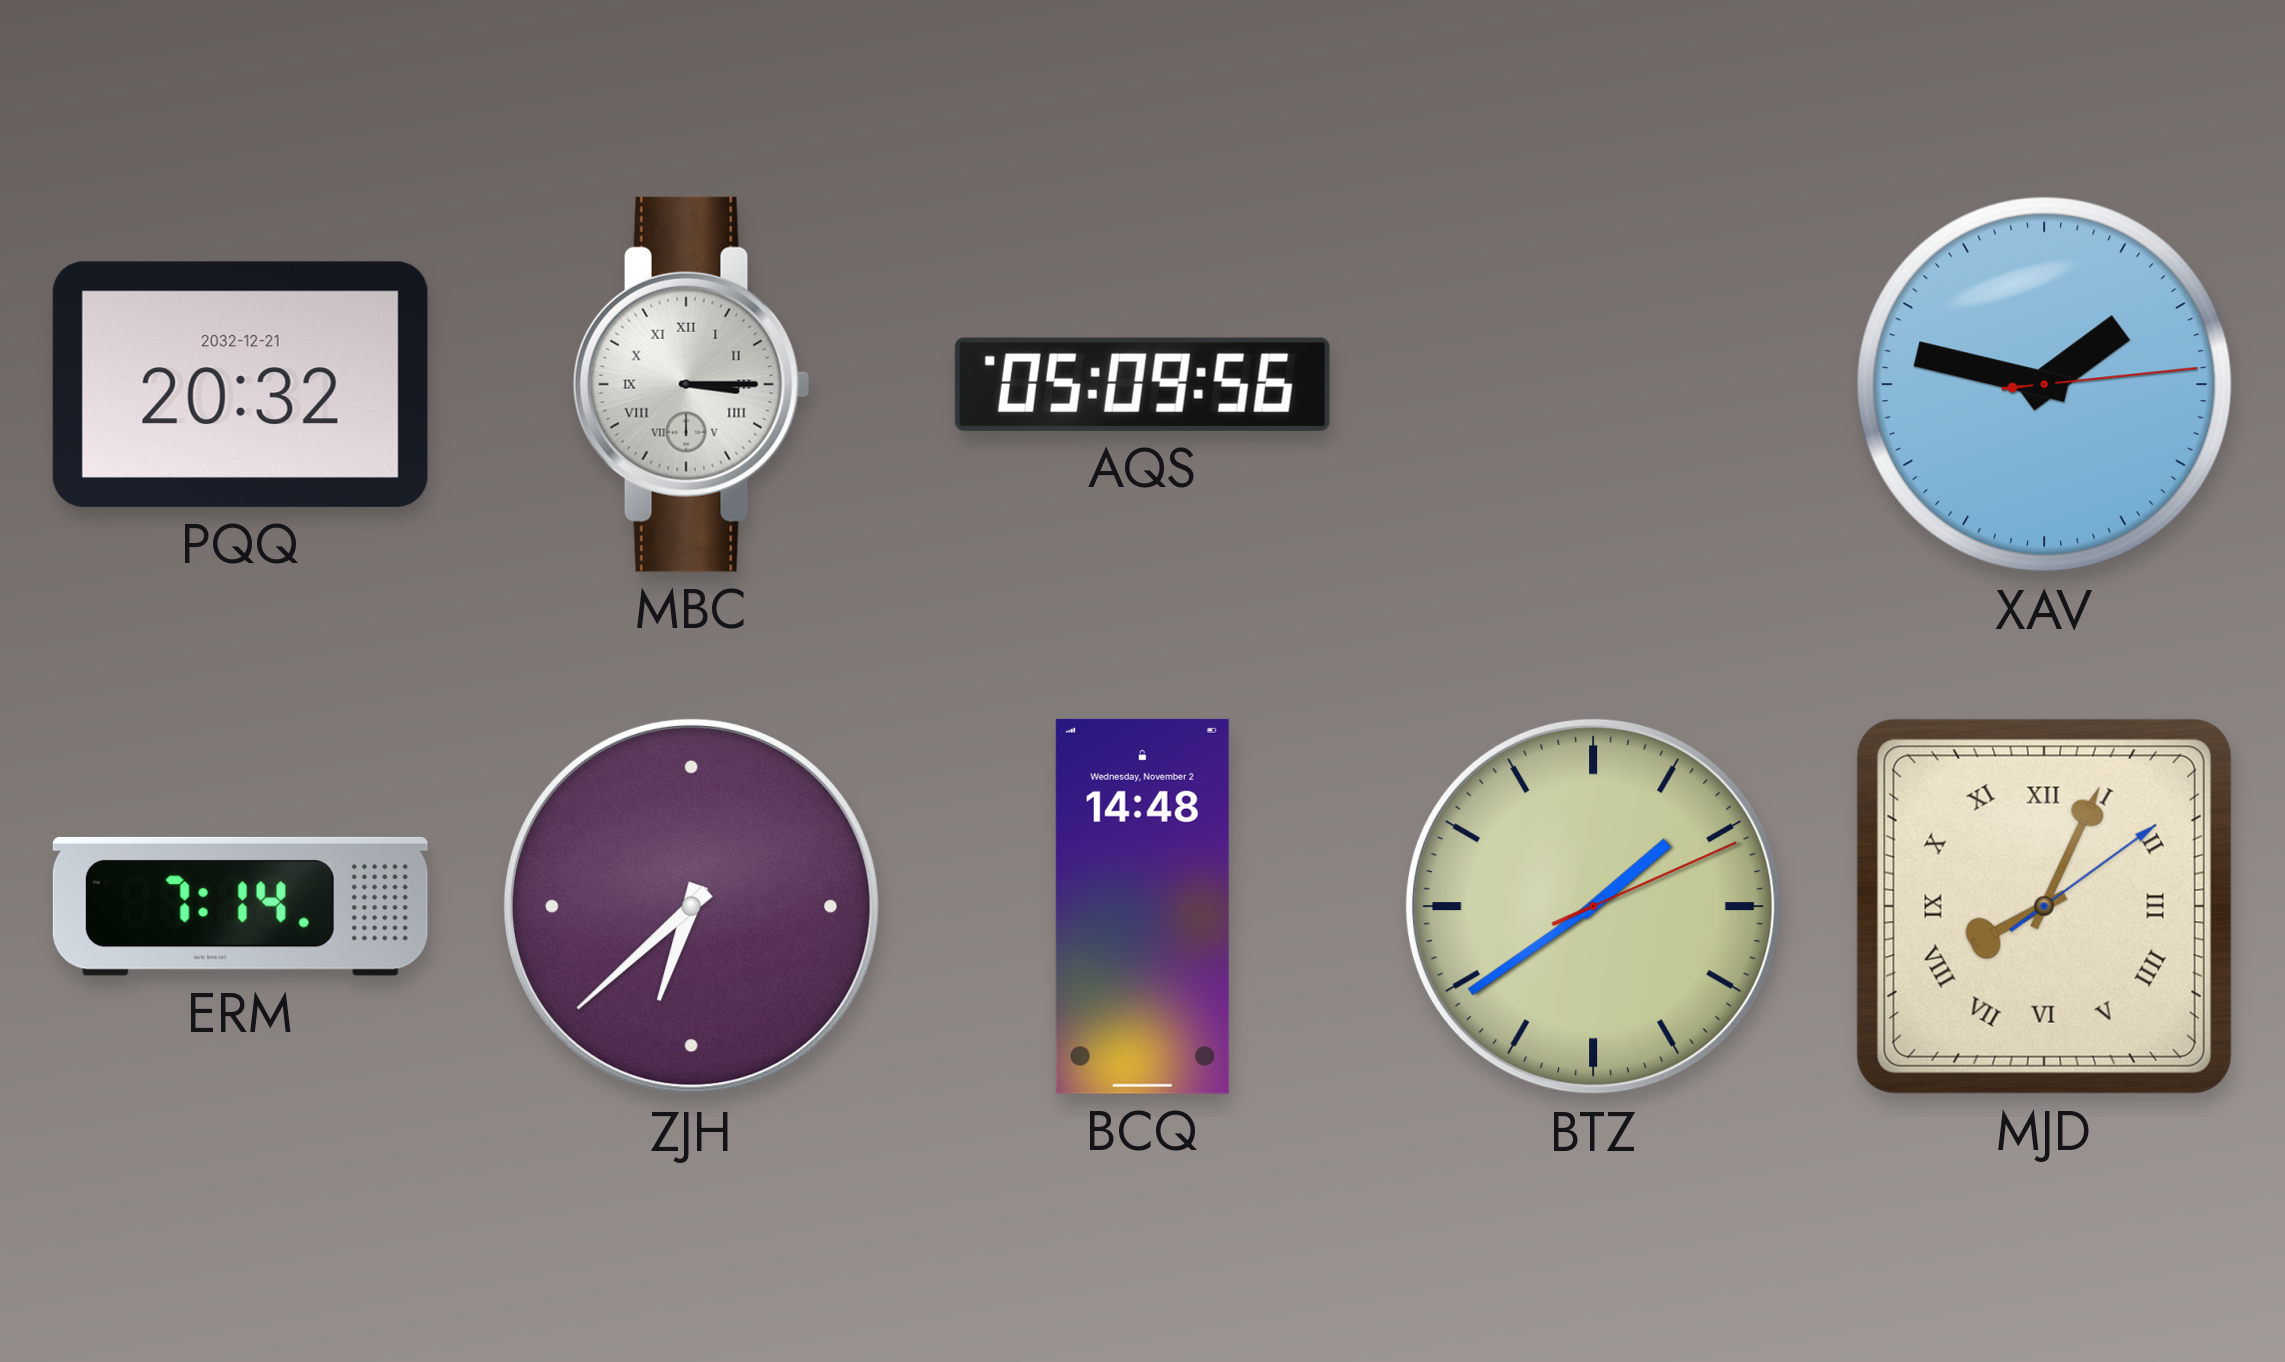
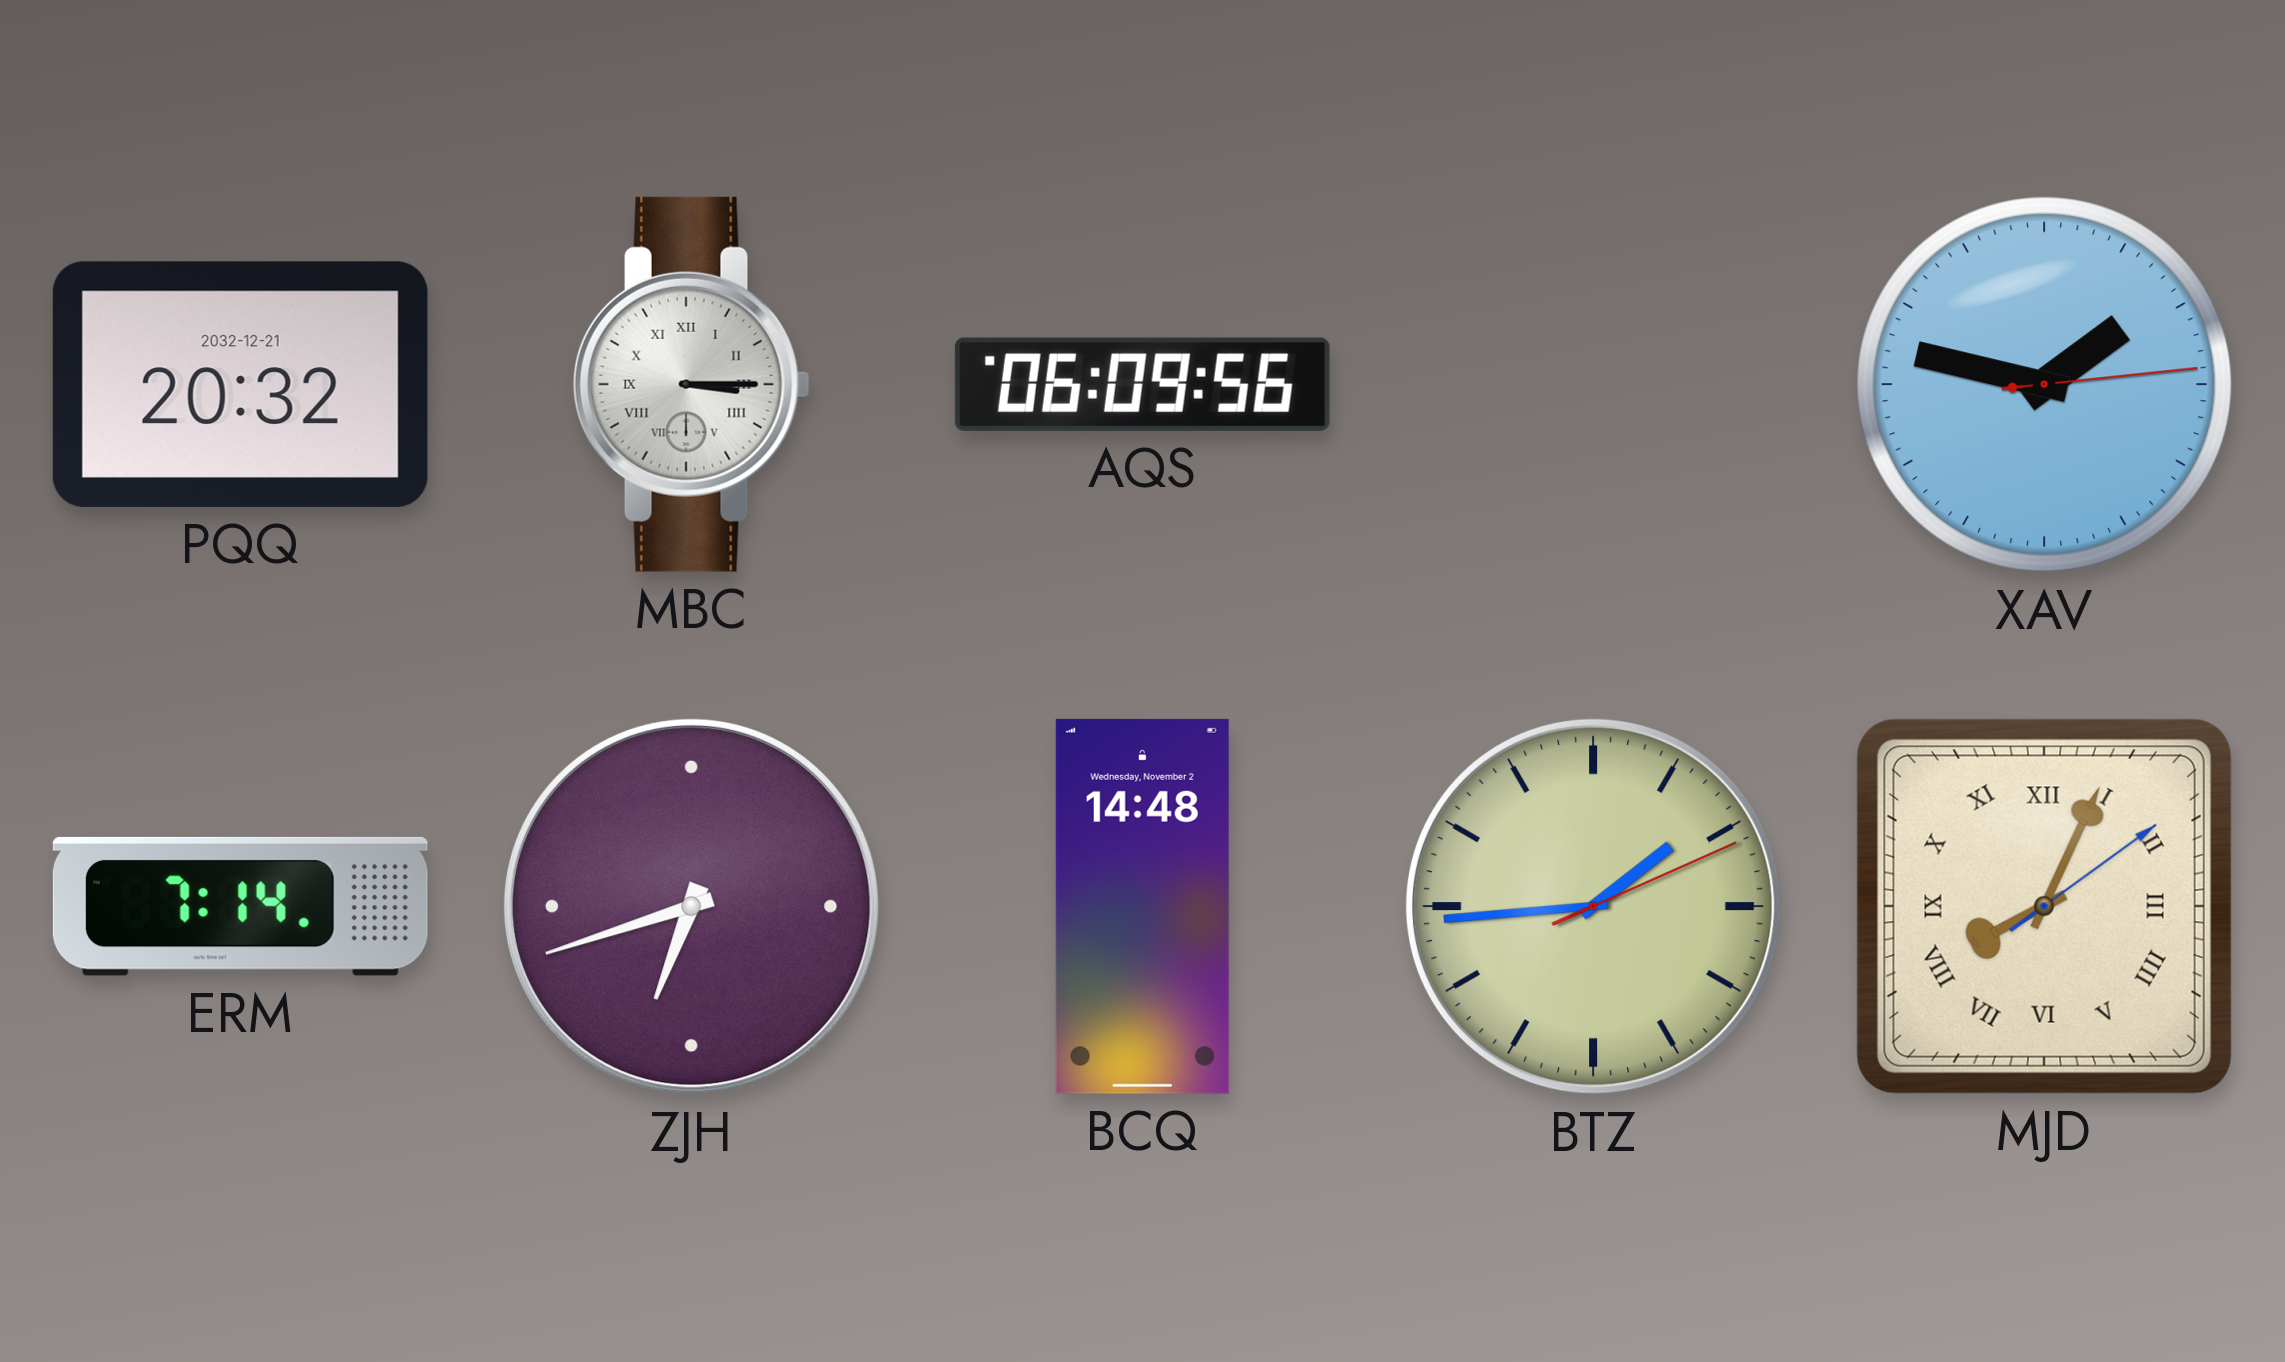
AQS: 05:09 -> 06:09 (1142, 384)
ZJH: 6:38 -> 6:42 (691, 906)
BTZ: 1:39 -> 1:44 (1593, 906)
